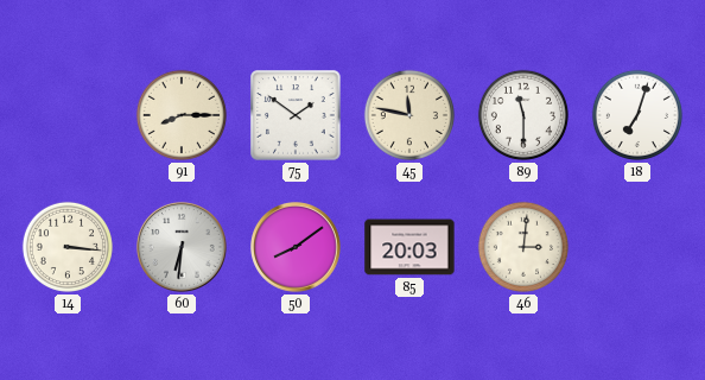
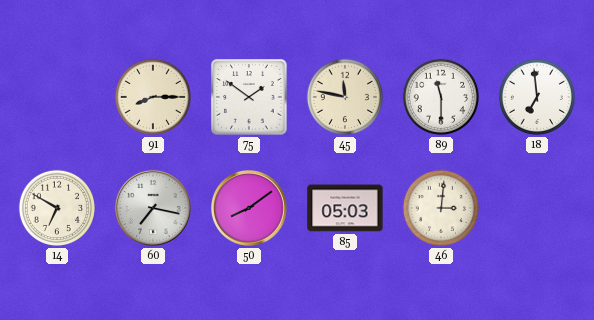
18: 7:03 -> 6:59 (537, 97)
14: 3:16 -> 6:50 (57, 208)
60: 6:31 -> 7:17 (154, 209)
85: 20:03 -> 05:03 (345, 208)
